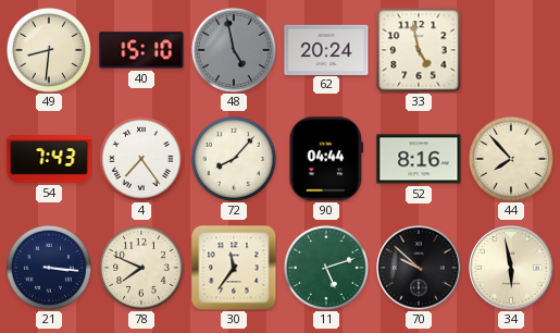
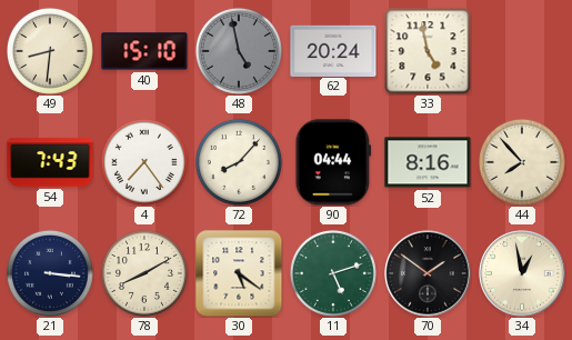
78: 7:49 -> 8:10 (144, 273)
30: 11:36 -> 5:21 (239, 273)
70: 9:52 -> 1:51 (428, 273)
34: 5:58 -> 12:58 (522, 273)
